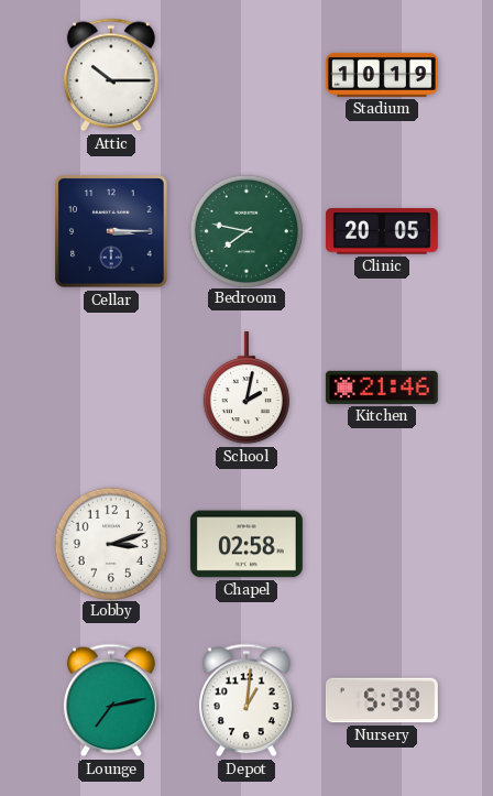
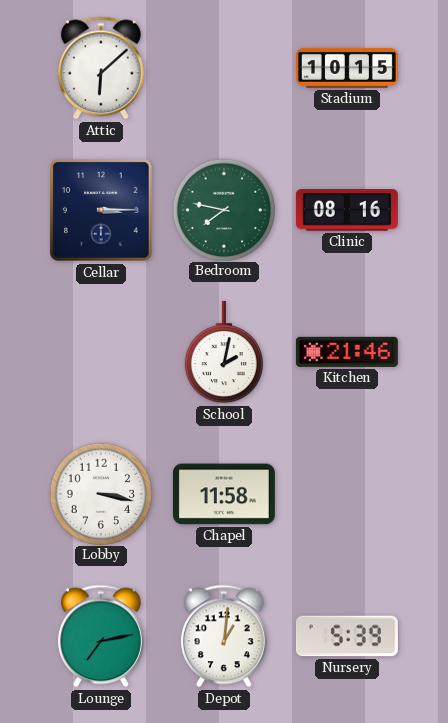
Attic: 10:15 -> 6:08 (101, 68)
Stadium: 10:19 -> 10:15 (347, 68)
Clinic: 20:05 -> 08:16 (347, 210)
Lobby: 3:12 -> 3:17 (100, 493)
Chapel: 02:58 -> 11:58 (224, 494)
